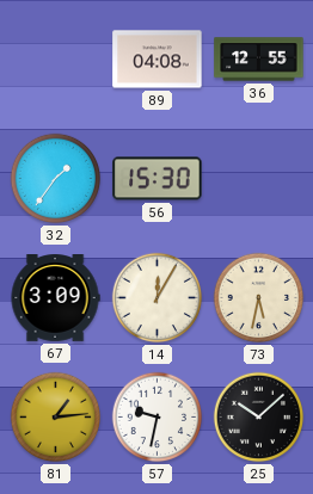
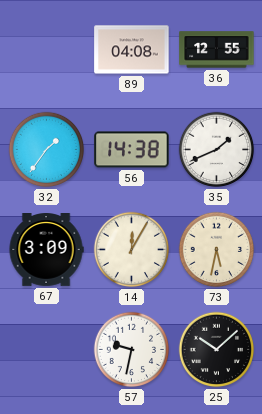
56: 15:30 -> 14:38 (132, 150)
35: none -> 1:41 (217, 150)
81: 1:14 -> none (56, 418)
